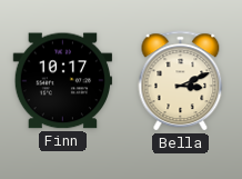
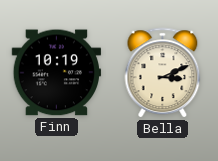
Finn: 10:17 -> 10:19 (57, 73)
